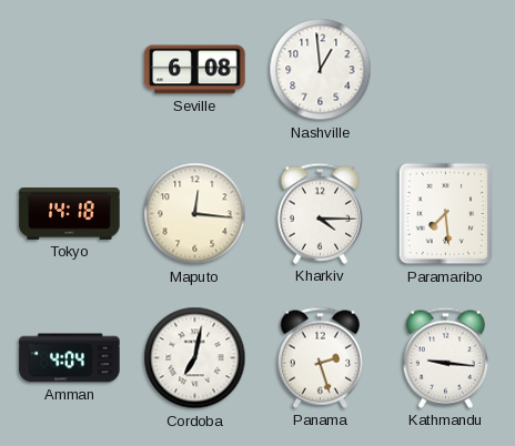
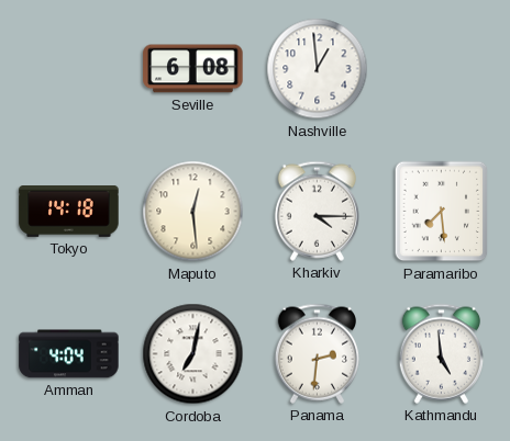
Maputo: 12:16 -> 12:29 (193, 212)
Panama: 2:27 -> 2:31 (317, 353)
Kathmandu: 9:16 -> 4:59 (441, 353)
